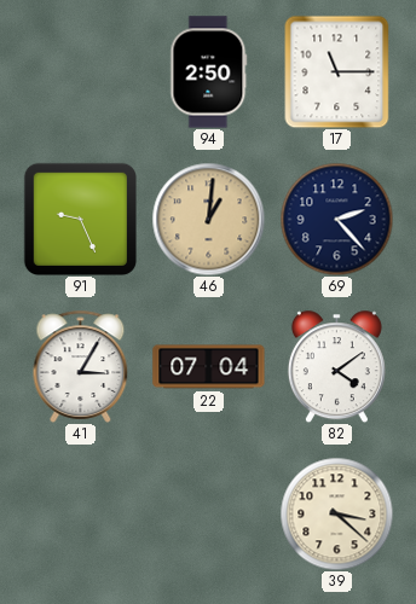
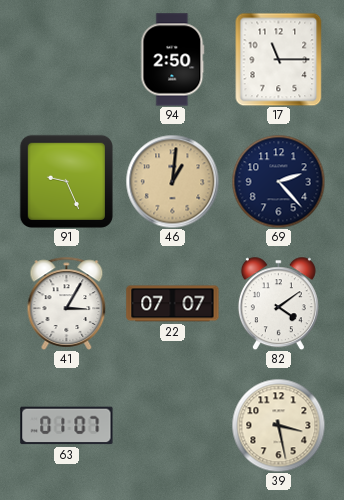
22: 07:04 -> 07:07 (173, 304)
63: none -> 01:07 (67, 426)
39: 3:22 -> 3:28 (278, 425)
